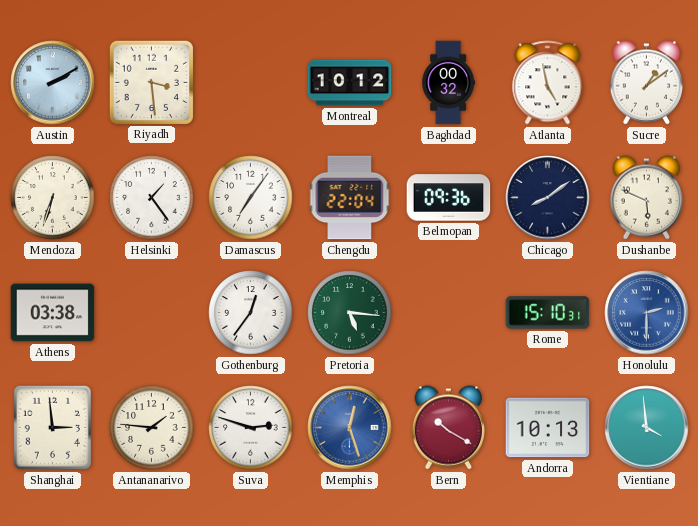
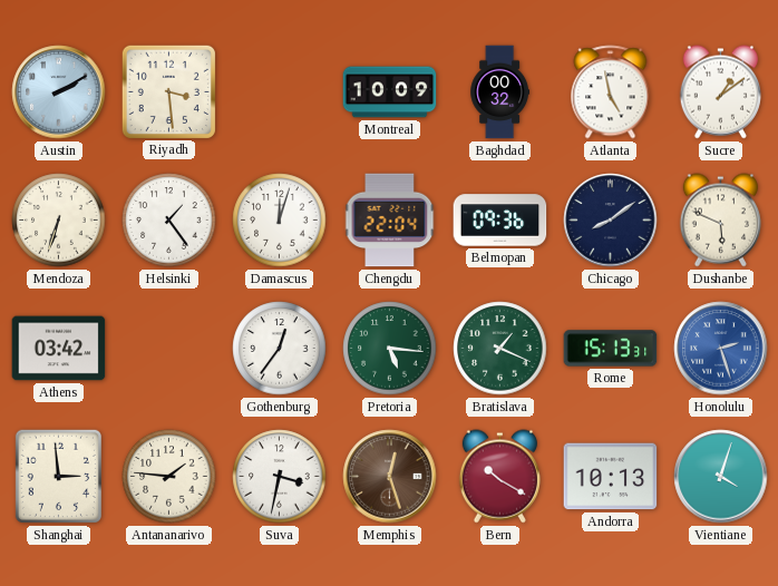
Montreal: 10:12 -> 10:09 (390, 92)
Damascus: 7:06 -> 12:03 (280, 221)
Athens: 03:38 -> 03:42 (59, 349)
Bratislava: none -> 1:19 (500, 349)
Rome: 15:10 -> 15:13 (611, 349)
Honolulu: 2:30 -> 2:27 (721, 349)
Suva: 2:48 -> 3:32 (280, 477)
Memphis dial: blue -> brown (390, 477)
Vientiane: 3:59 -> 4:03 (721, 477)
